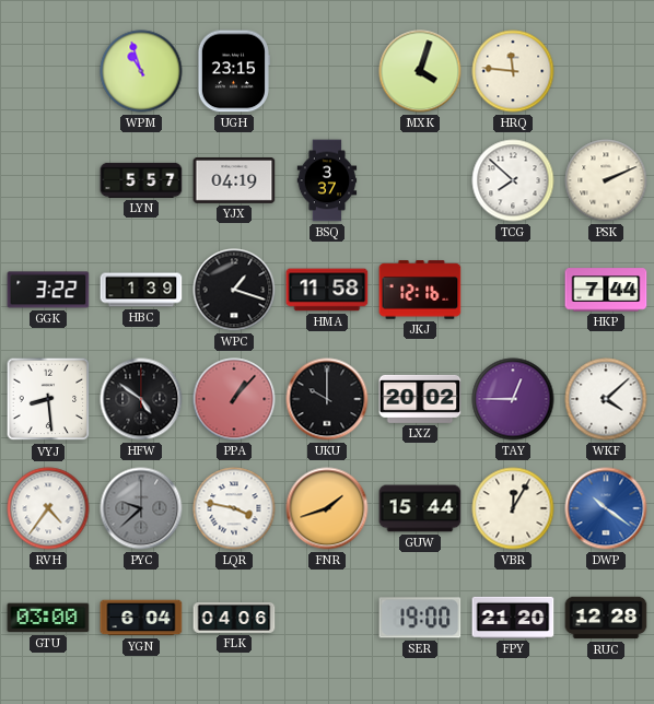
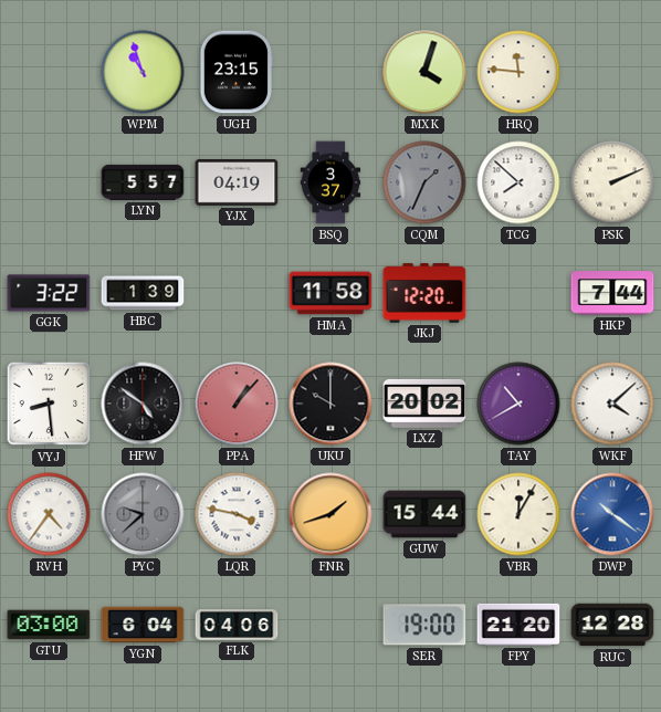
CQM: none -> 1:34 (424, 182)
WPC: 1:18 -> none (234, 290)
JKJ: 12:16 -> 12:20 (424, 293)
TAY: 12:45 -> 10:40 (518, 404)
